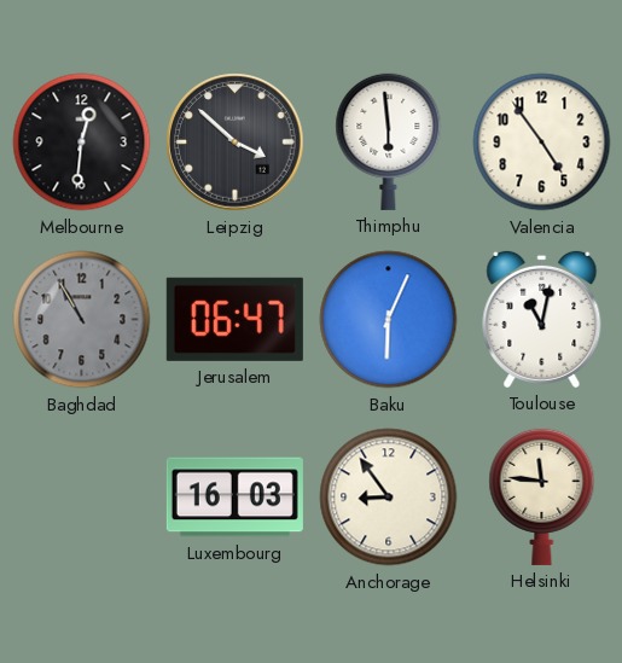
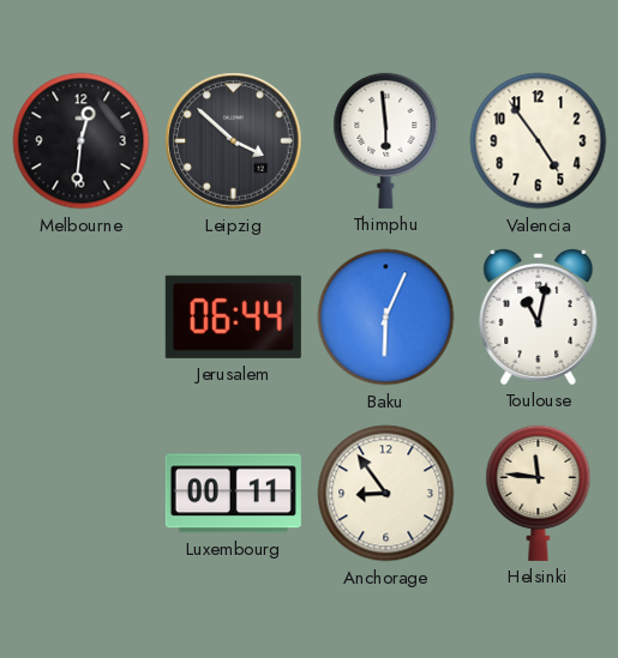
Baghdad: 10:55 -> none (82, 320)
Jerusalem: 06:47 -> 06:44 (233, 316)
Luxembourg: 16:03 -> 00:11 (233, 494)
